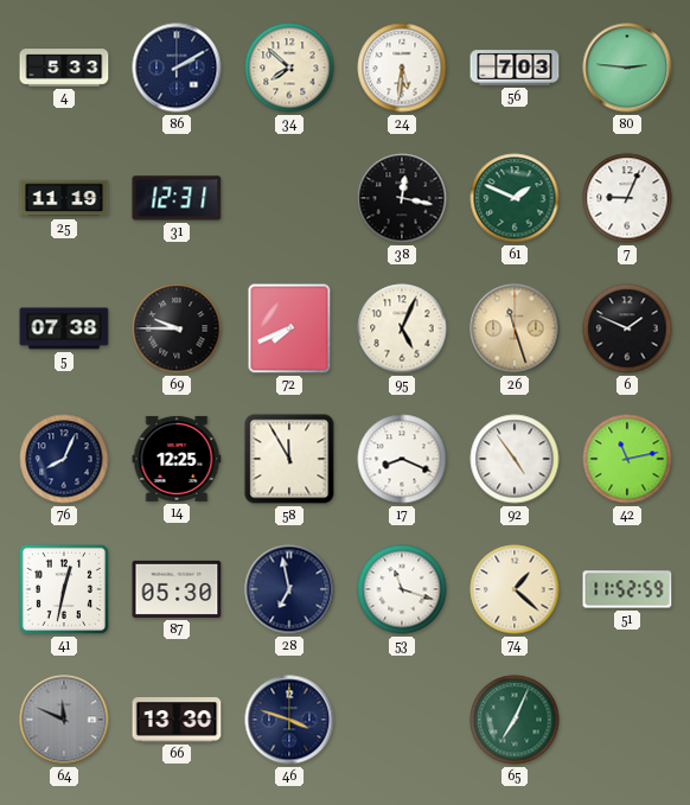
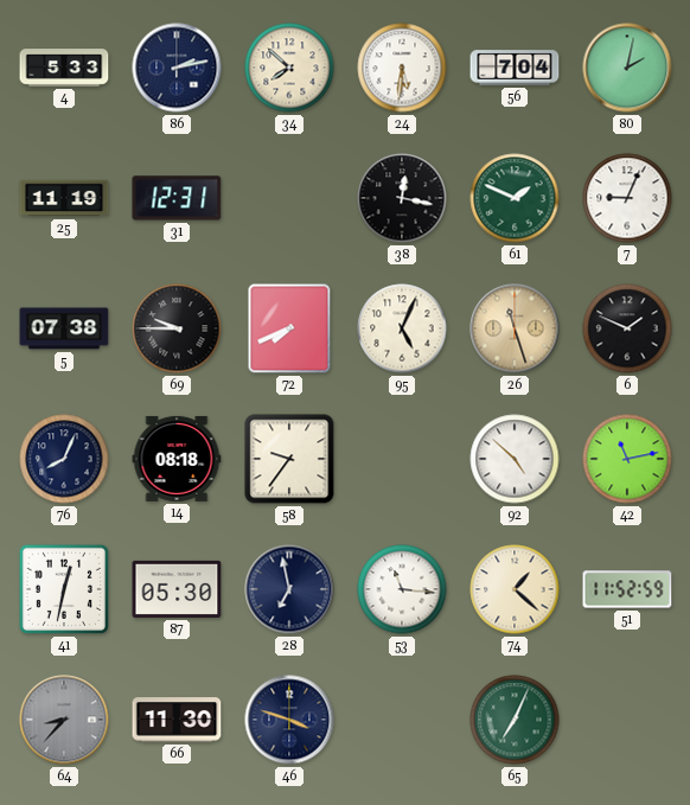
86: 2:10 -> 2:13 (177, 68)
56: 7:03 -> 7:04 (515, 68)
80: 2:46 -> 2:02 (627, 68)
14: 12:25 -> 08:18 (177, 459)
58: 11:55 -> 9:36 (289, 459)
17: 8:19 -> none (402, 459)
92: 4:54 -> 4:52 (515, 459)
53: 11:18 -> 11:16 (402, 589)
64: 11:49 -> 8:37 (64, 720)
66: 13:30 -> 11:30 (177, 720)
